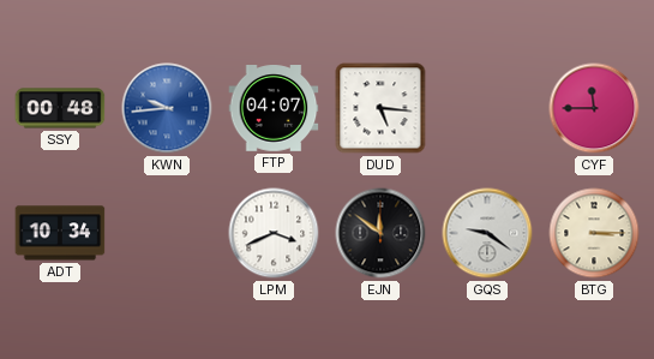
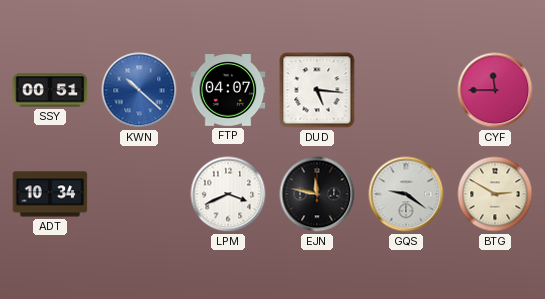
SSY: 00:48 -> 00:51 (50, 90)
KWN: 9:44 -> 10:22 (139, 90)
EJN: 11:51 -> 11:47 (317, 194)
BTG: 3:15 -> 2:50 (495, 194)
